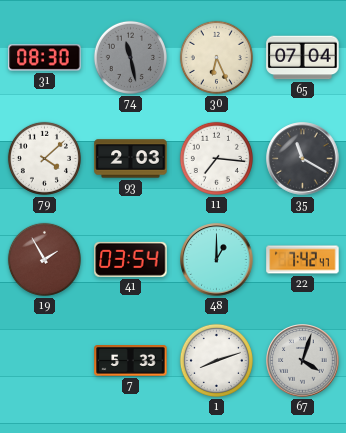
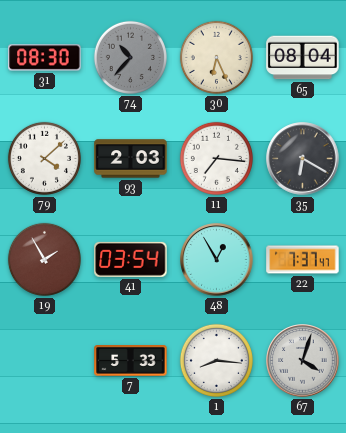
74: 11:28 -> 10:37 (130, 57)
65: 07:04 -> 08:04 (303, 58)
35: 11:20 -> 6:20 (303, 159)
48: 1:00 -> 12:55 (217, 260)
22: 7:42 -> 7:37 (303, 260)
1: 8:12 -> 8:16 (216, 360)
